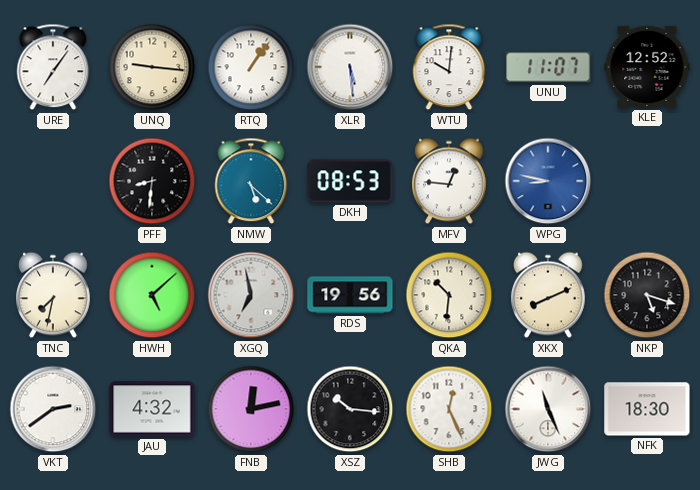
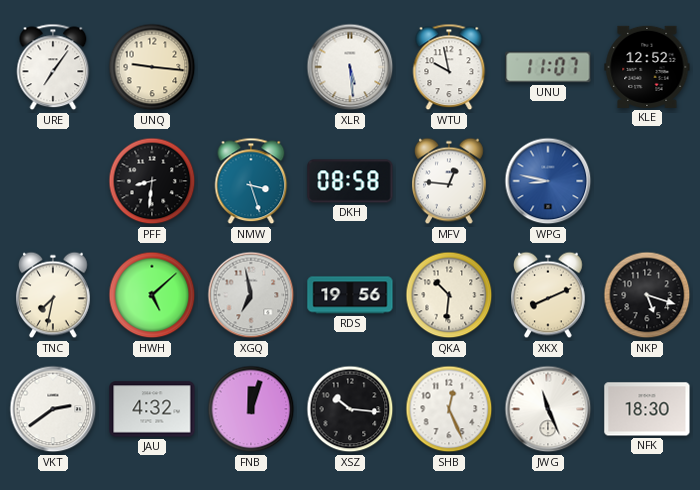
RTQ: 1:06 -> none (251, 67)
WTU: 10:01 -> 9:58 (449, 67)
NMW: 5:22 -> 3:27 (251, 181)
DKH: 08:53 -> 08:58 (350, 181)
FNB: 12:13 -> 12:03 (251, 409)
